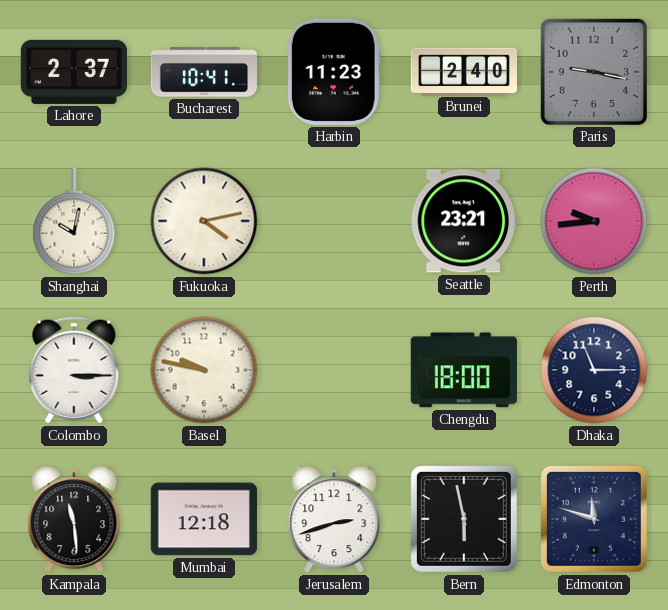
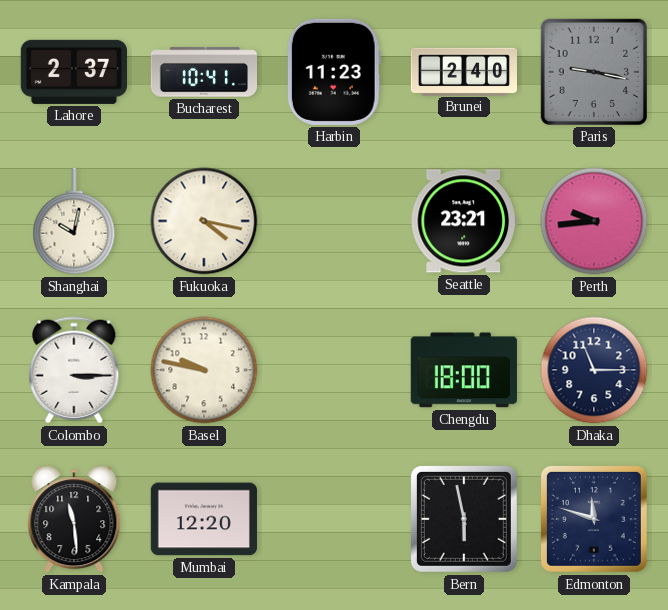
Fukuoka: 4:13 -> 4:17 (204, 221)
Mumbai: 12:18 -> 12:20 (204, 519)
Jerusalem: 2:42 -> none (334, 519)
